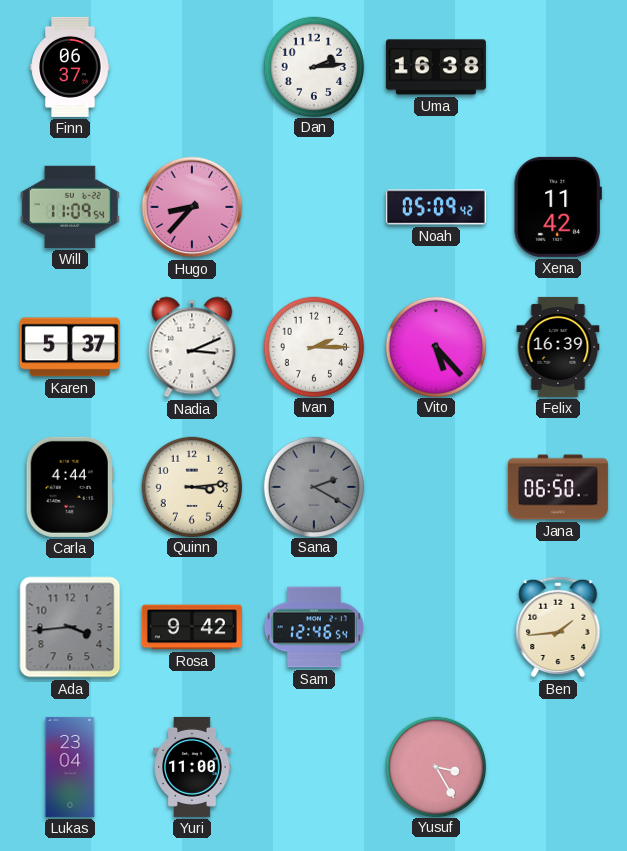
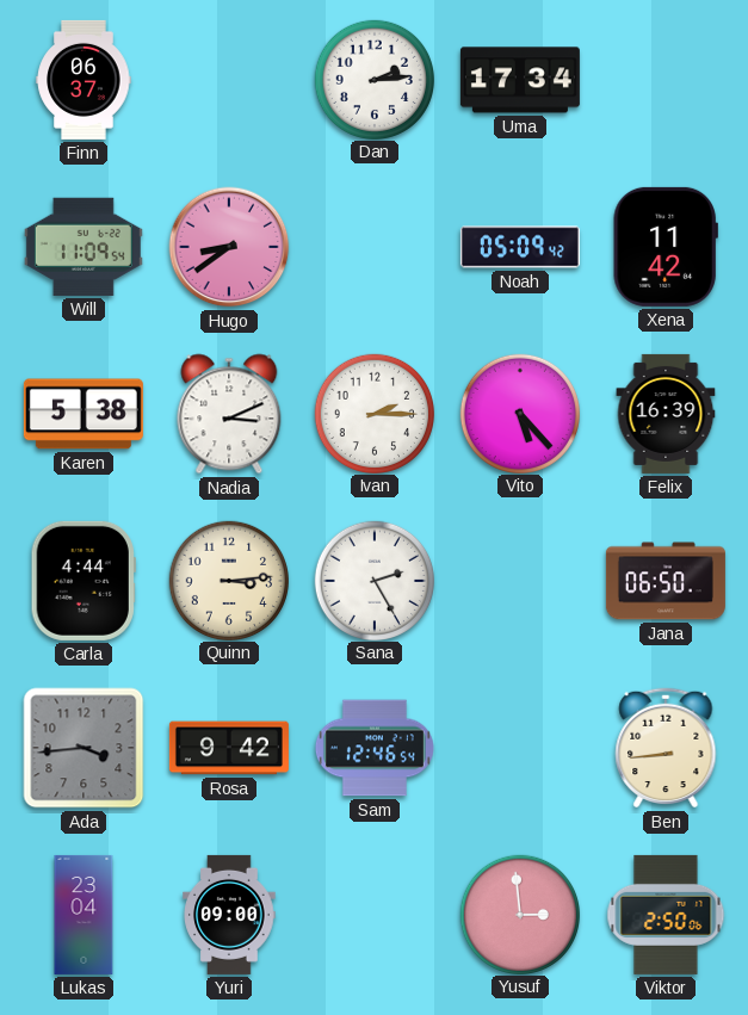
Uma: 16:38 -> 17:34 (520, 80)
Hugo: 8:37 -> 8:39 (229, 247)
Karen: 5:37 -> 5:38 (84, 414)
Sana: 2:20 -> 2:25 (373, 580)
Sana dial: grey -> white (373, 580)
Ben: 1:44 -> 8:44 (666, 748)
Yuri: 11:00 -> 09:00 (229, 915)
Yusuf: 3:25 -> 2:59 (519, 914)
Viktor: none -> 2:50 (666, 915)
